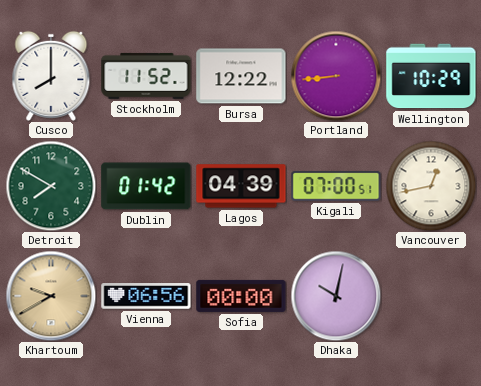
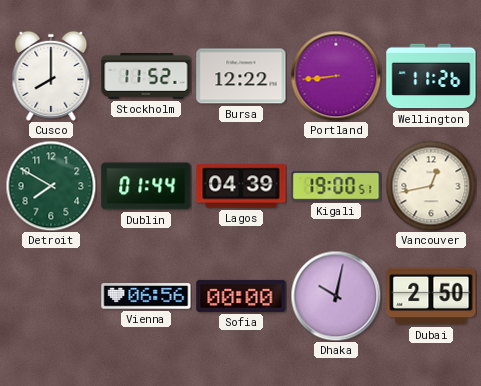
Wellington: 10:29 -> 11:26 (431, 76)
Dublin: 01:42 -> 01:44 (146, 186)
Kigali: 07:00 -> 19:00 (336, 186)
Khartoum: 9:40 -> none (51, 296)
Dubai: none -> 2:50 (431, 296)
